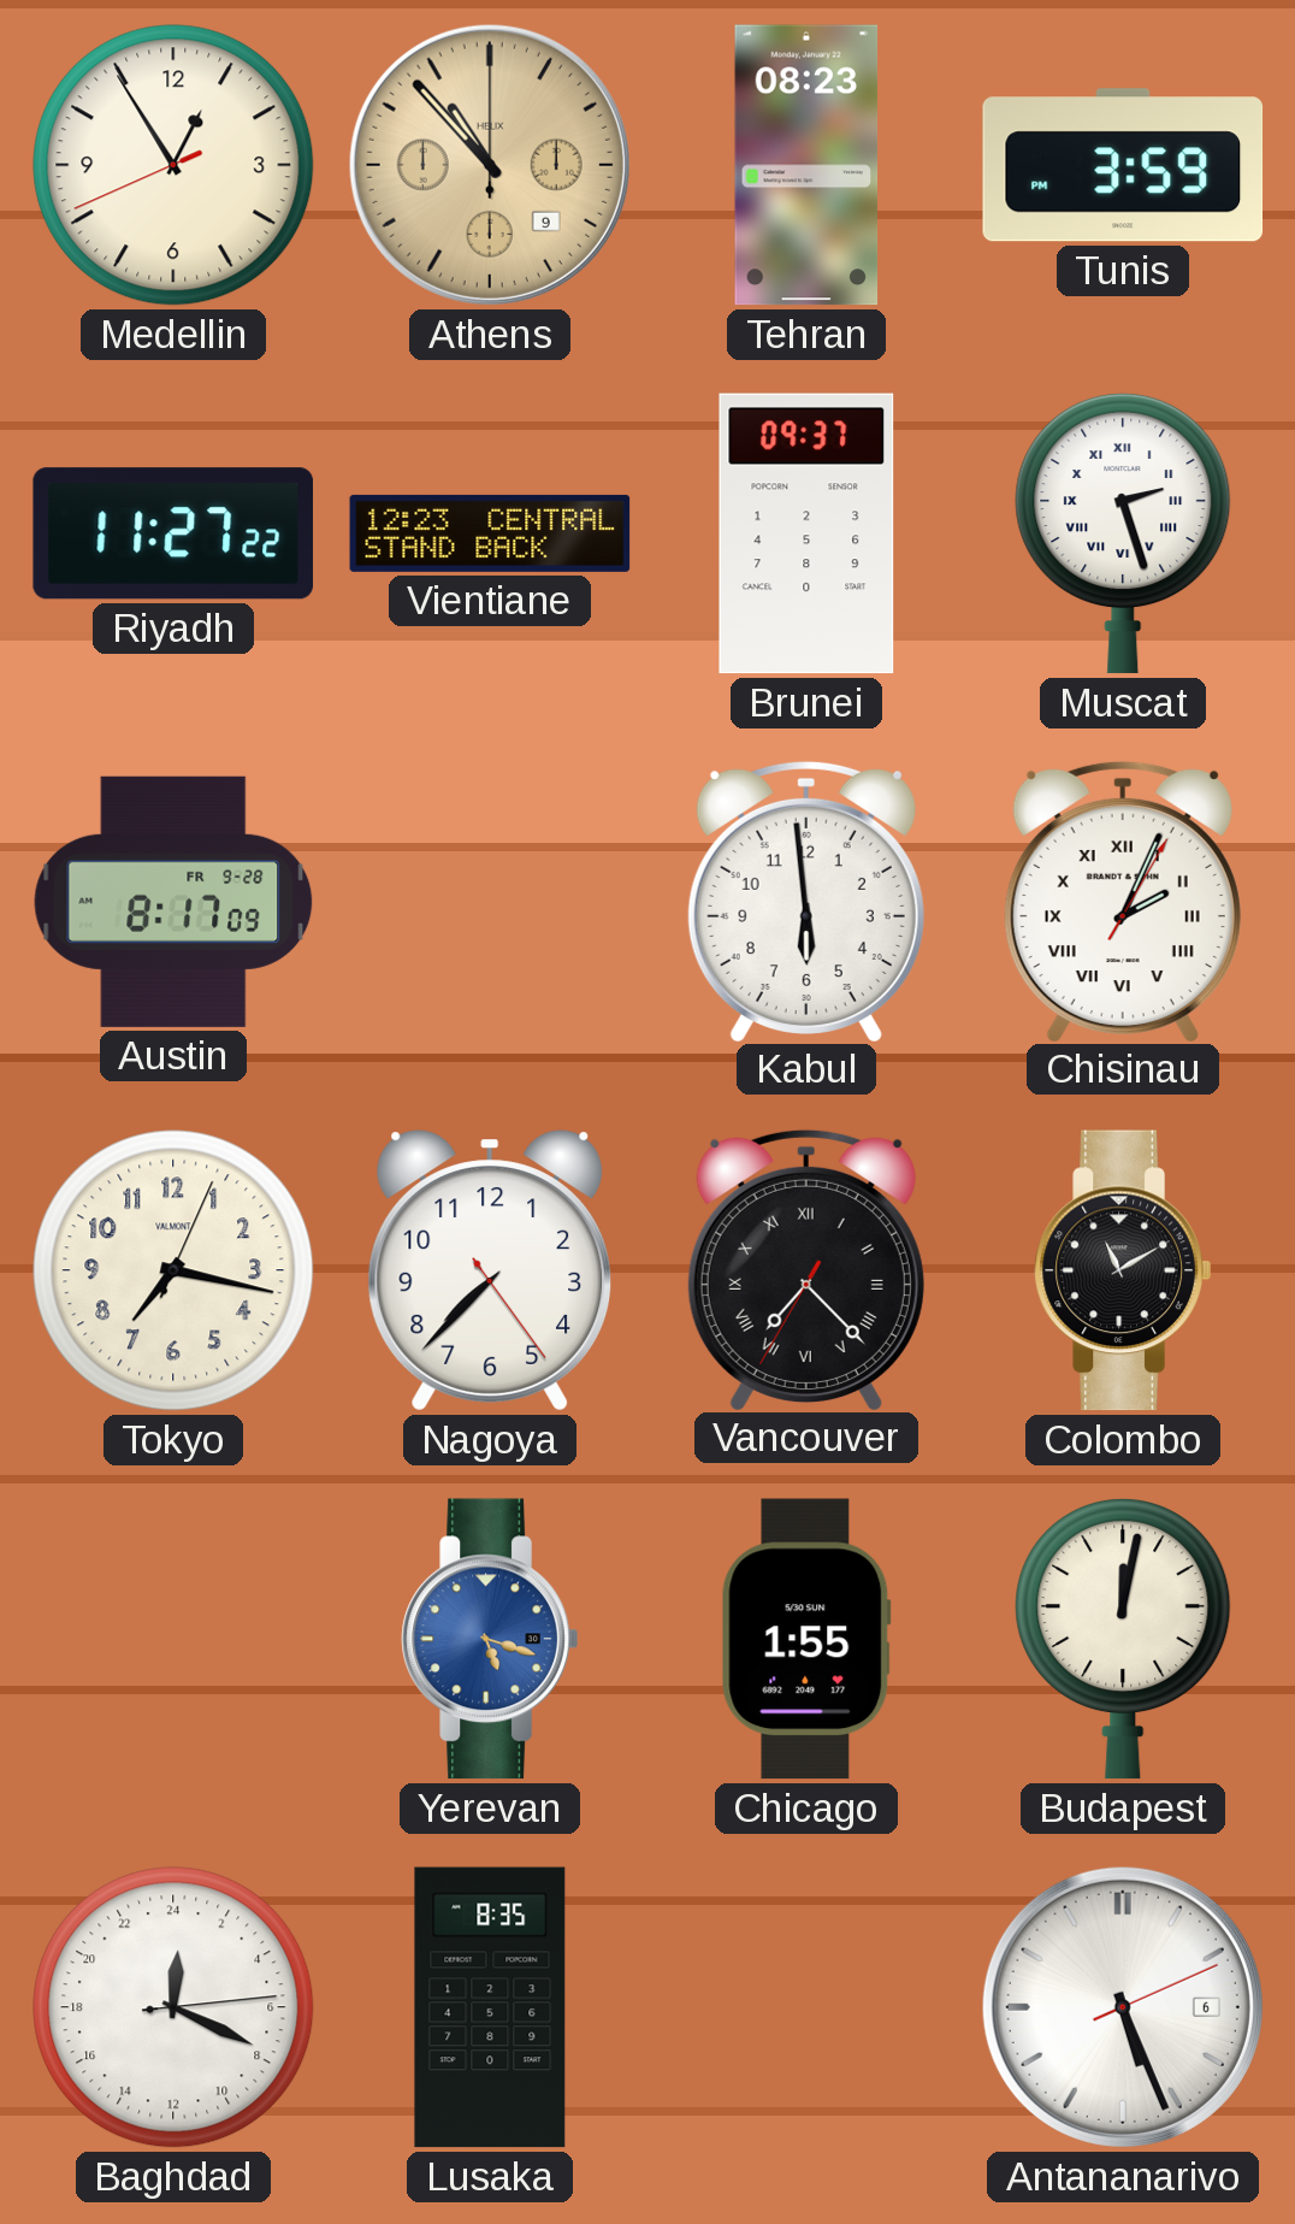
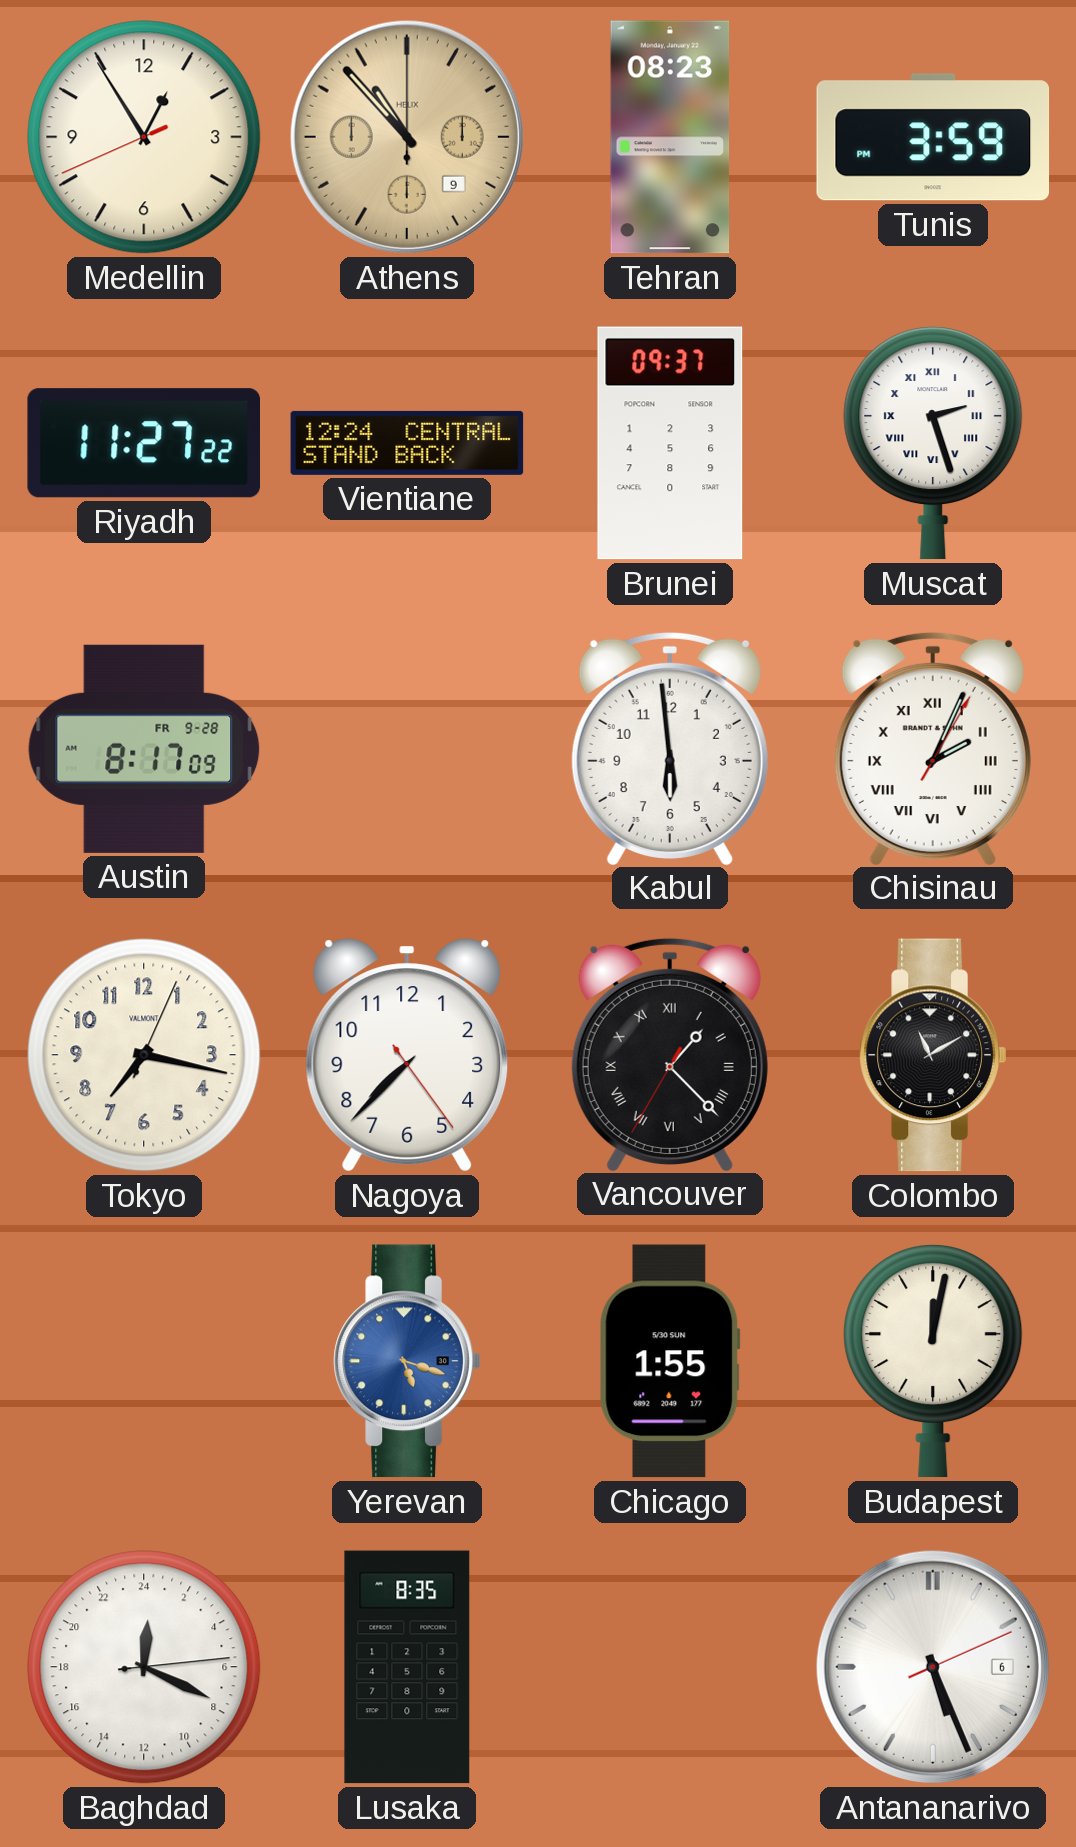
Vientiane: 12:23 -> 12:24 (407, 443)
Vancouver: 7:22 -> 1:22 (670, 1054)
